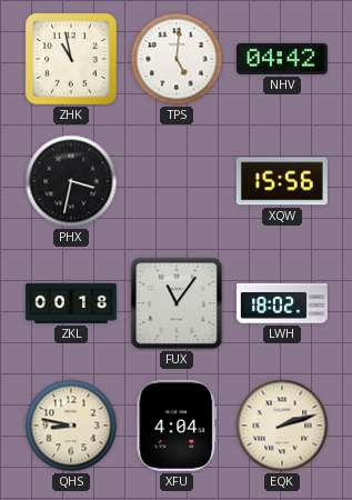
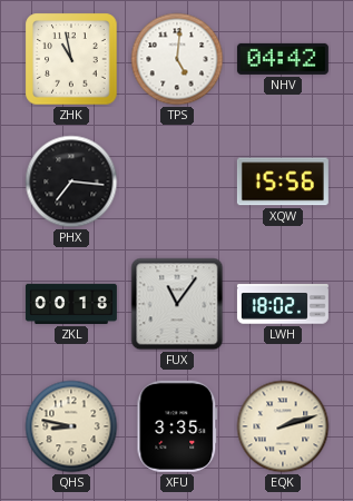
PHX: 3:32 -> 7:16 (71, 181)
XFU: 4:04 -> 3:35 (177, 426)
